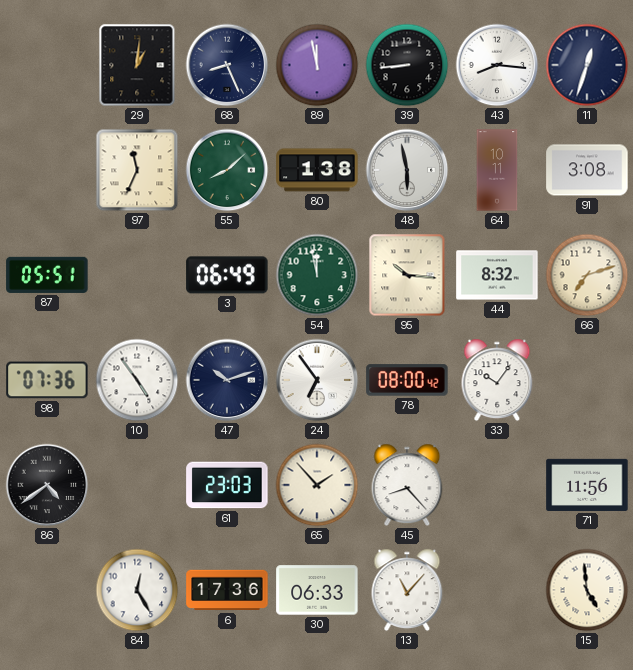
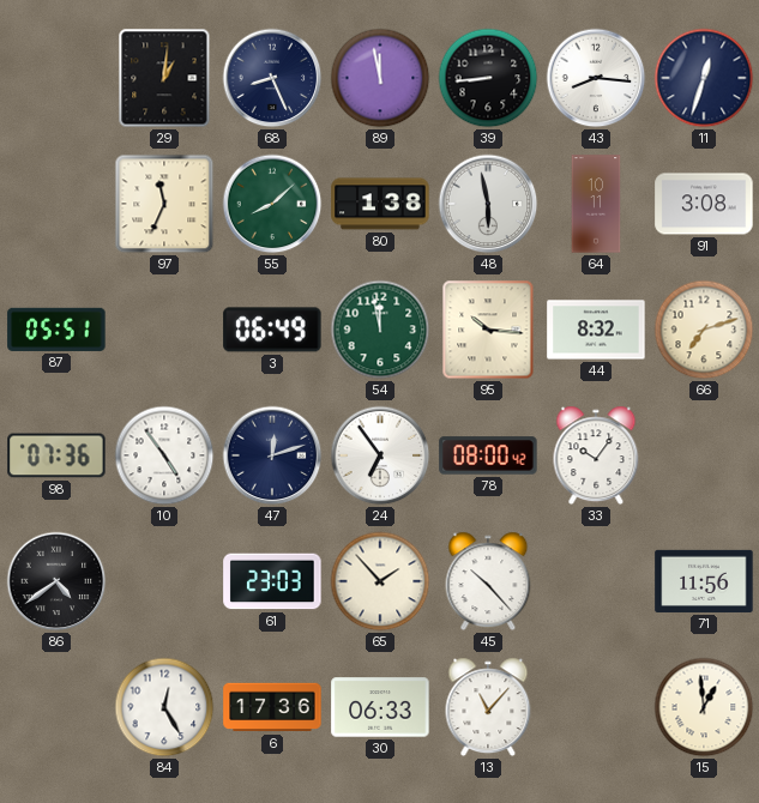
47: 10:12 -> 12:12 (272, 455)
45: 8:23 -> 10:23 (488, 581)
15: 4:59 -> 12:59 (704, 707)
